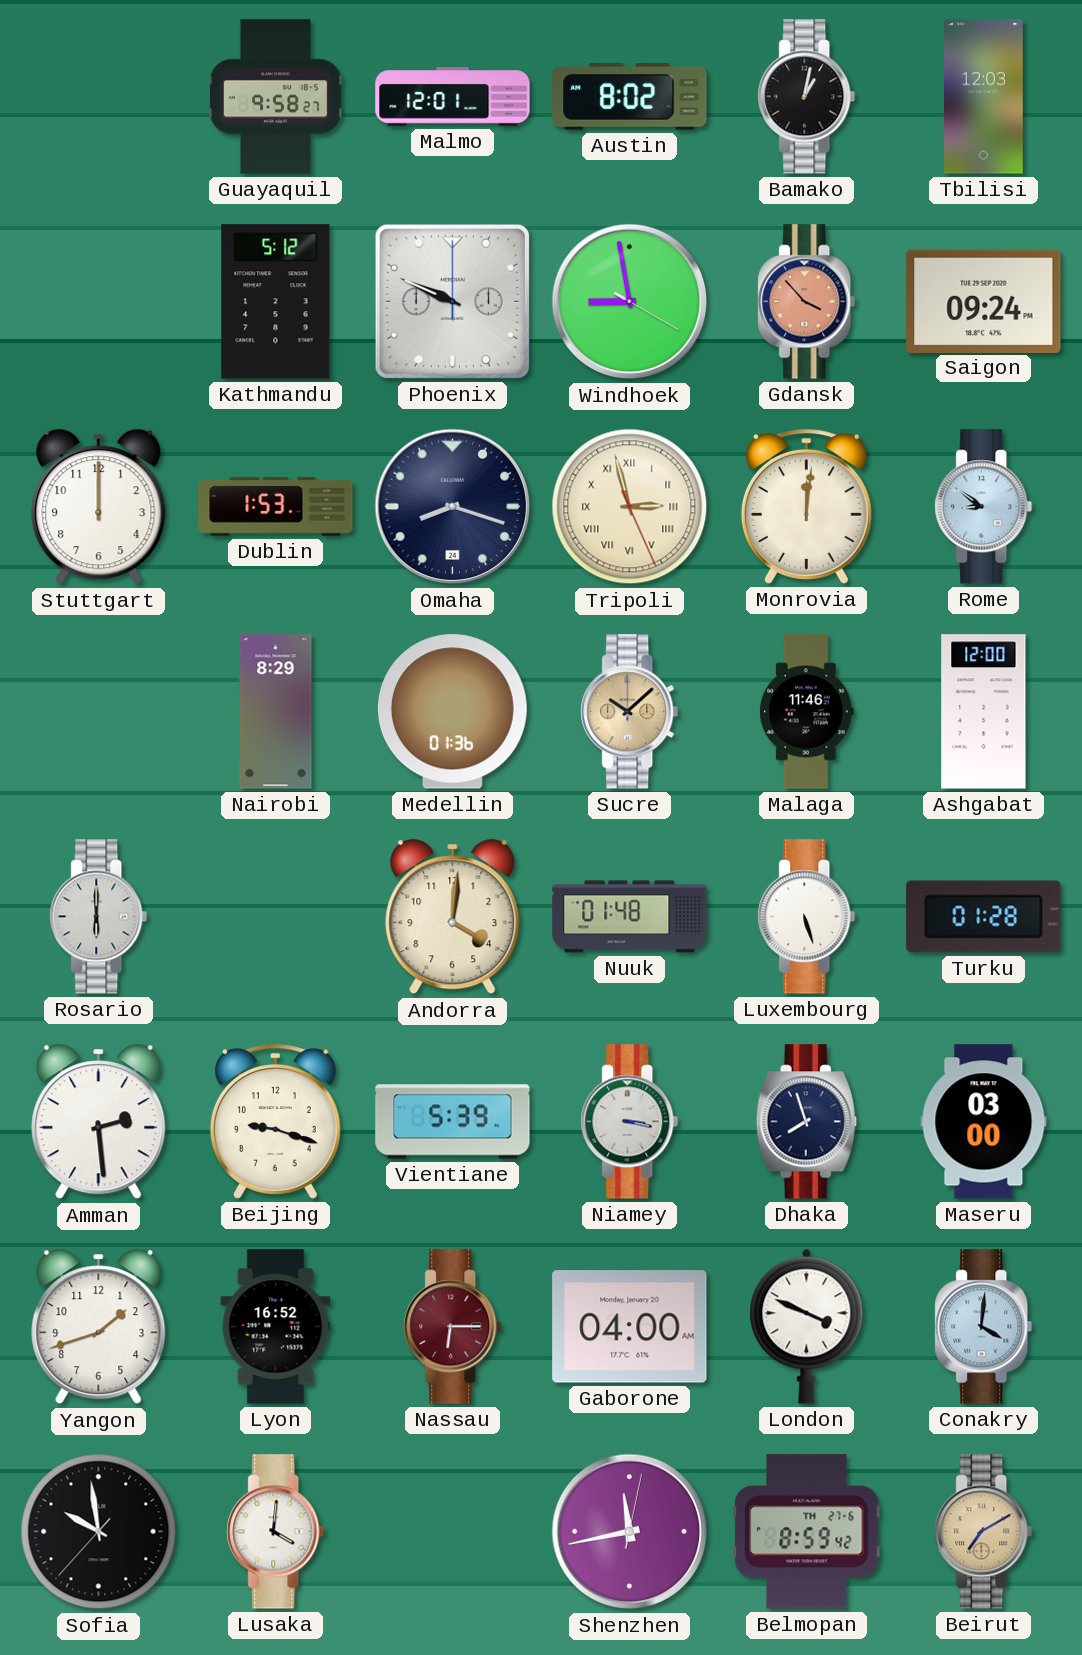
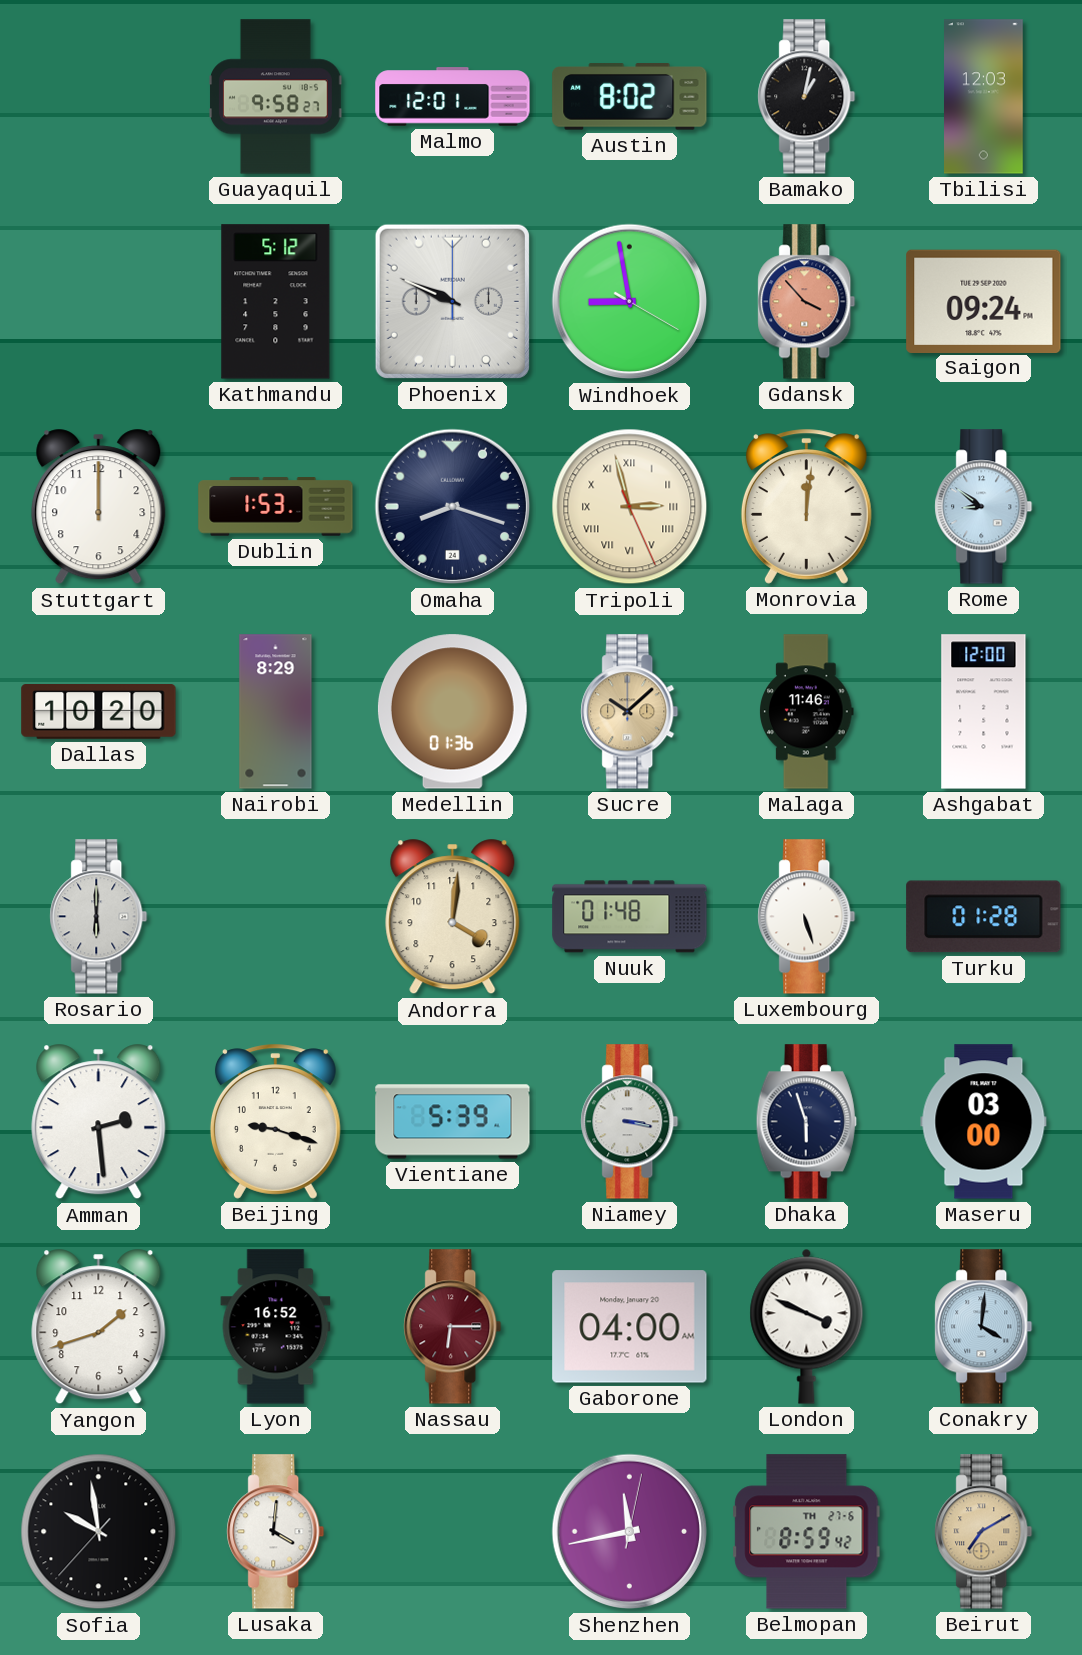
Dallas: none -> 10:20 (99, 712)
Dhaka: 7:57 -> 5:57 (806, 1122)
